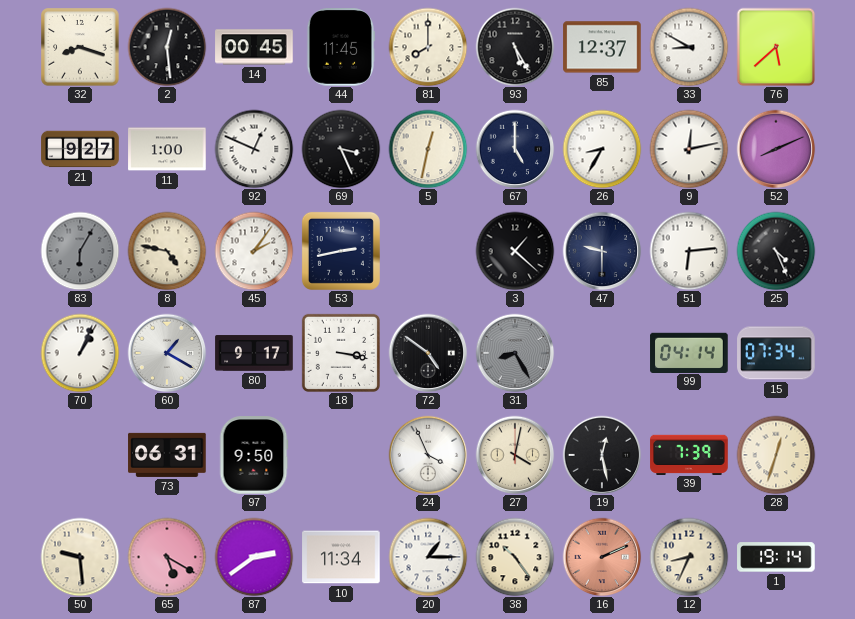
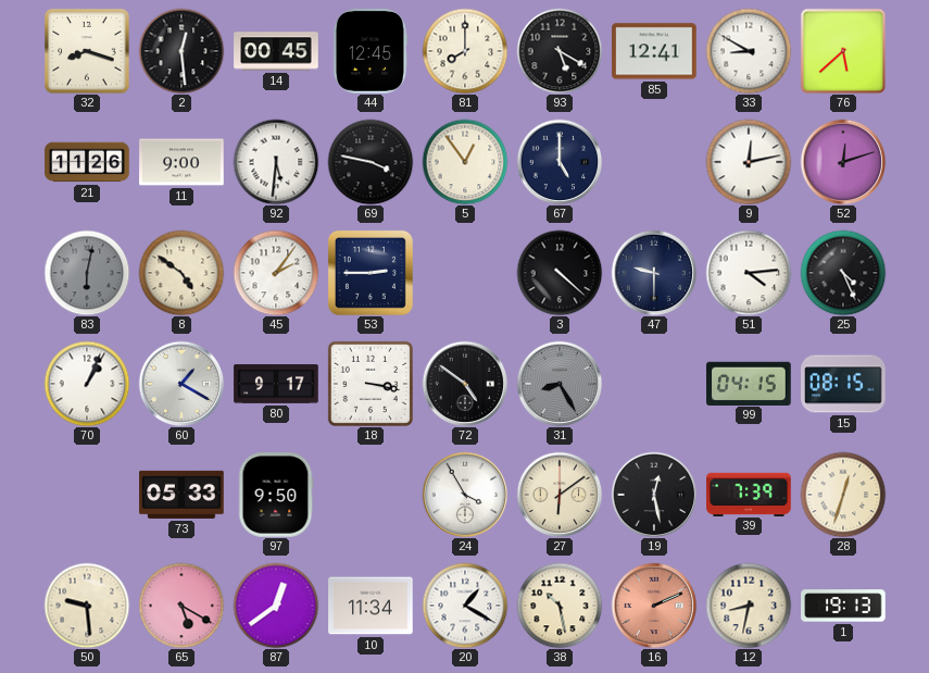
44: 11:45 -> 12:45 (371, 51)
93: 5:25 -> 5:20 (560, 51)
85: 12:37 -> 12:41 (654, 51)
21: 9:27 -> 11:26 (87, 162)
11: 1:00 -> 9:00 (181, 162)
92: 12:49 -> 5:31 (276, 162)
69: 3:26 -> 3:47 (371, 162)
5: 12:32 -> 12:54 (465, 162)
26: 8:35 -> none (602, 149)
52: 8:11 -> 12:12 (843, 162)
83: 6:05 -> 6:02 (87, 273)
8: 4:47 -> 4:51 (181, 273)
53: 2:43 -> 2:45 (371, 273)
3: 1:22 -> 4:22 (560, 273)
51: 6:14 -> 4:14 (749, 273)
99: 04:14 -> 04:15 (749, 383)
15: 07:34 -> 08:15 (843, 384)
73: 06:31 -> 05:33 (181, 495)
24: 3:56 -> 3:55 (465, 495)
27: 4:02 -> 6:09 (560, 495)
87: 2:39 -> 12:39 (276, 606)
20: 1:15 -> 1:20 (465, 606)
38: 10:24 -> 10:28 (560, 606)
12: 8:34 -> 8:32 (749, 606)
1: 19:14 -> 19:13 (843, 606)
